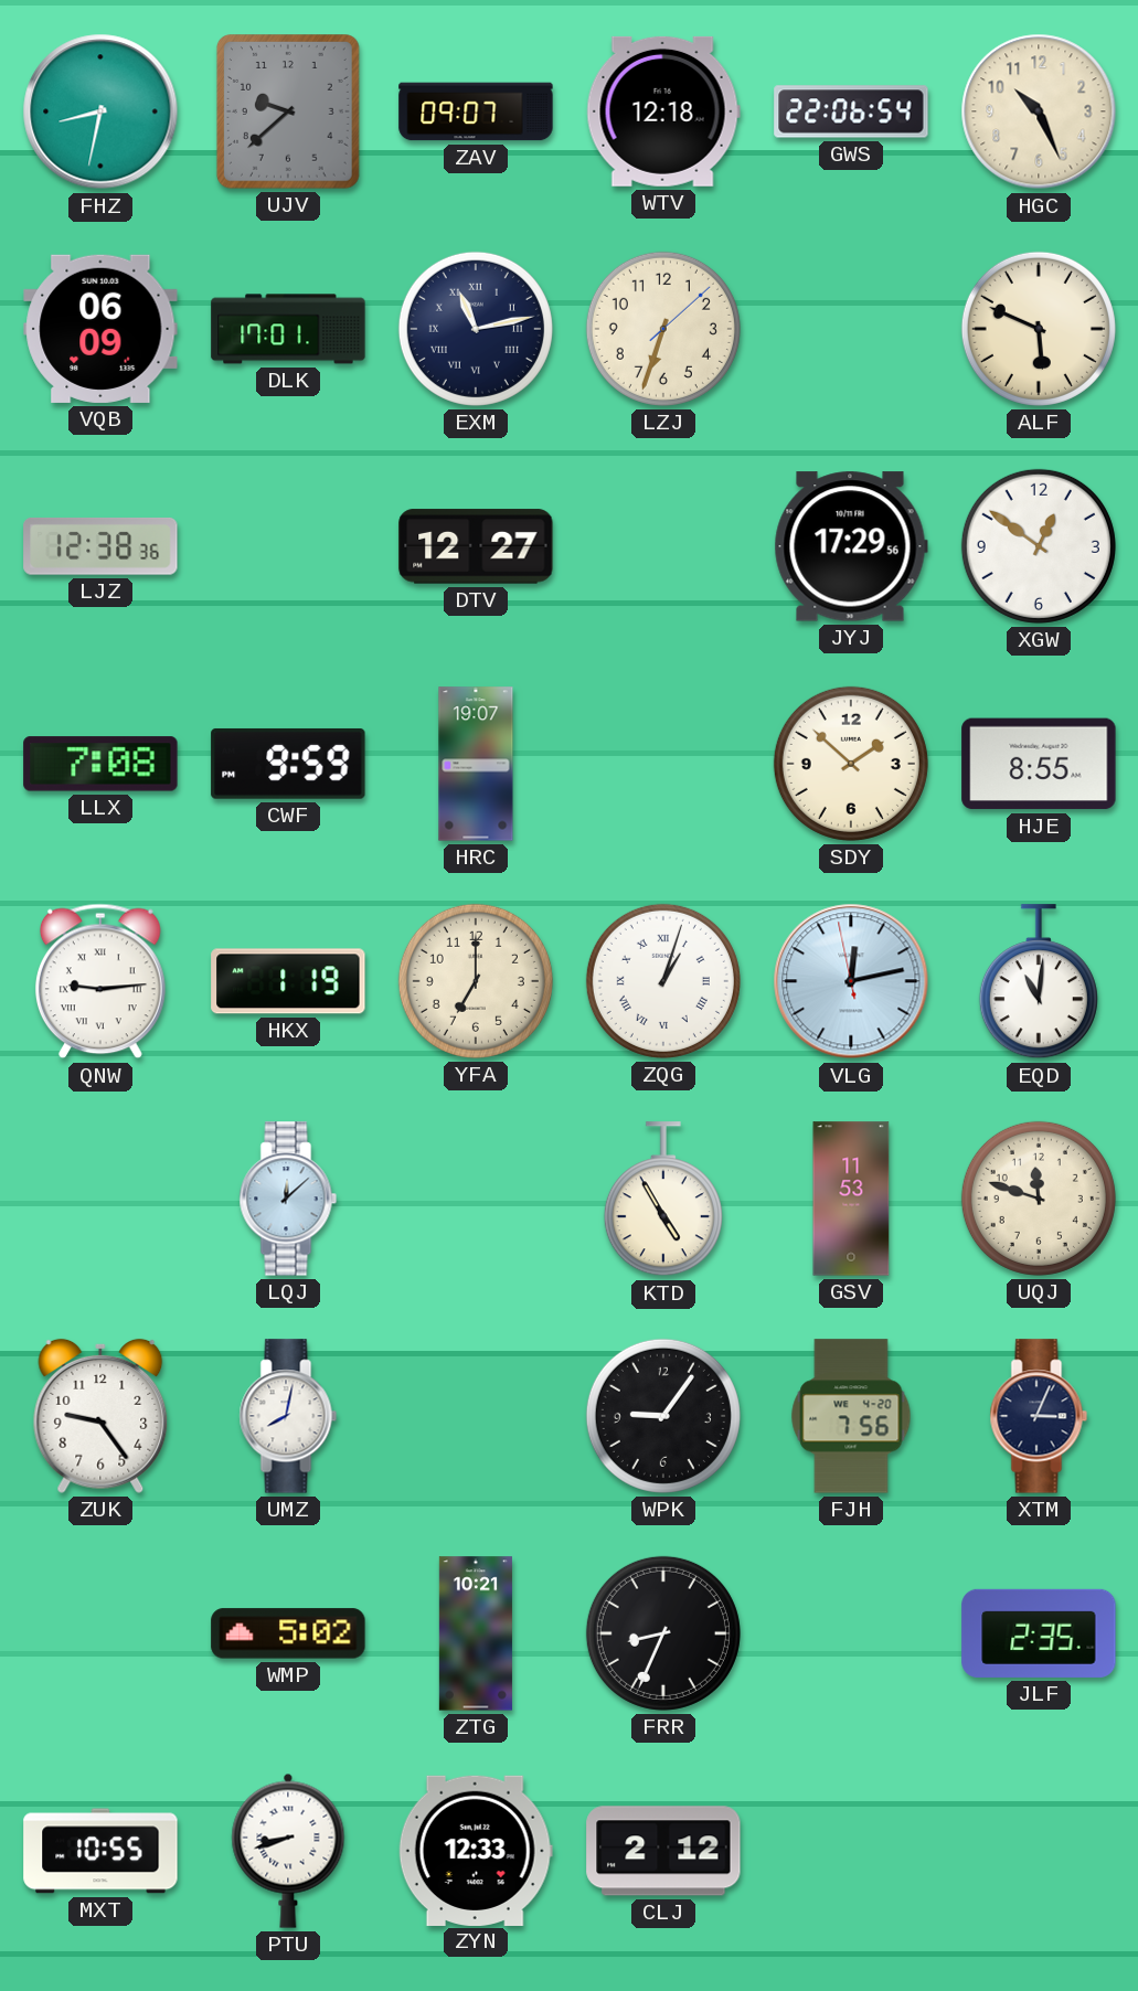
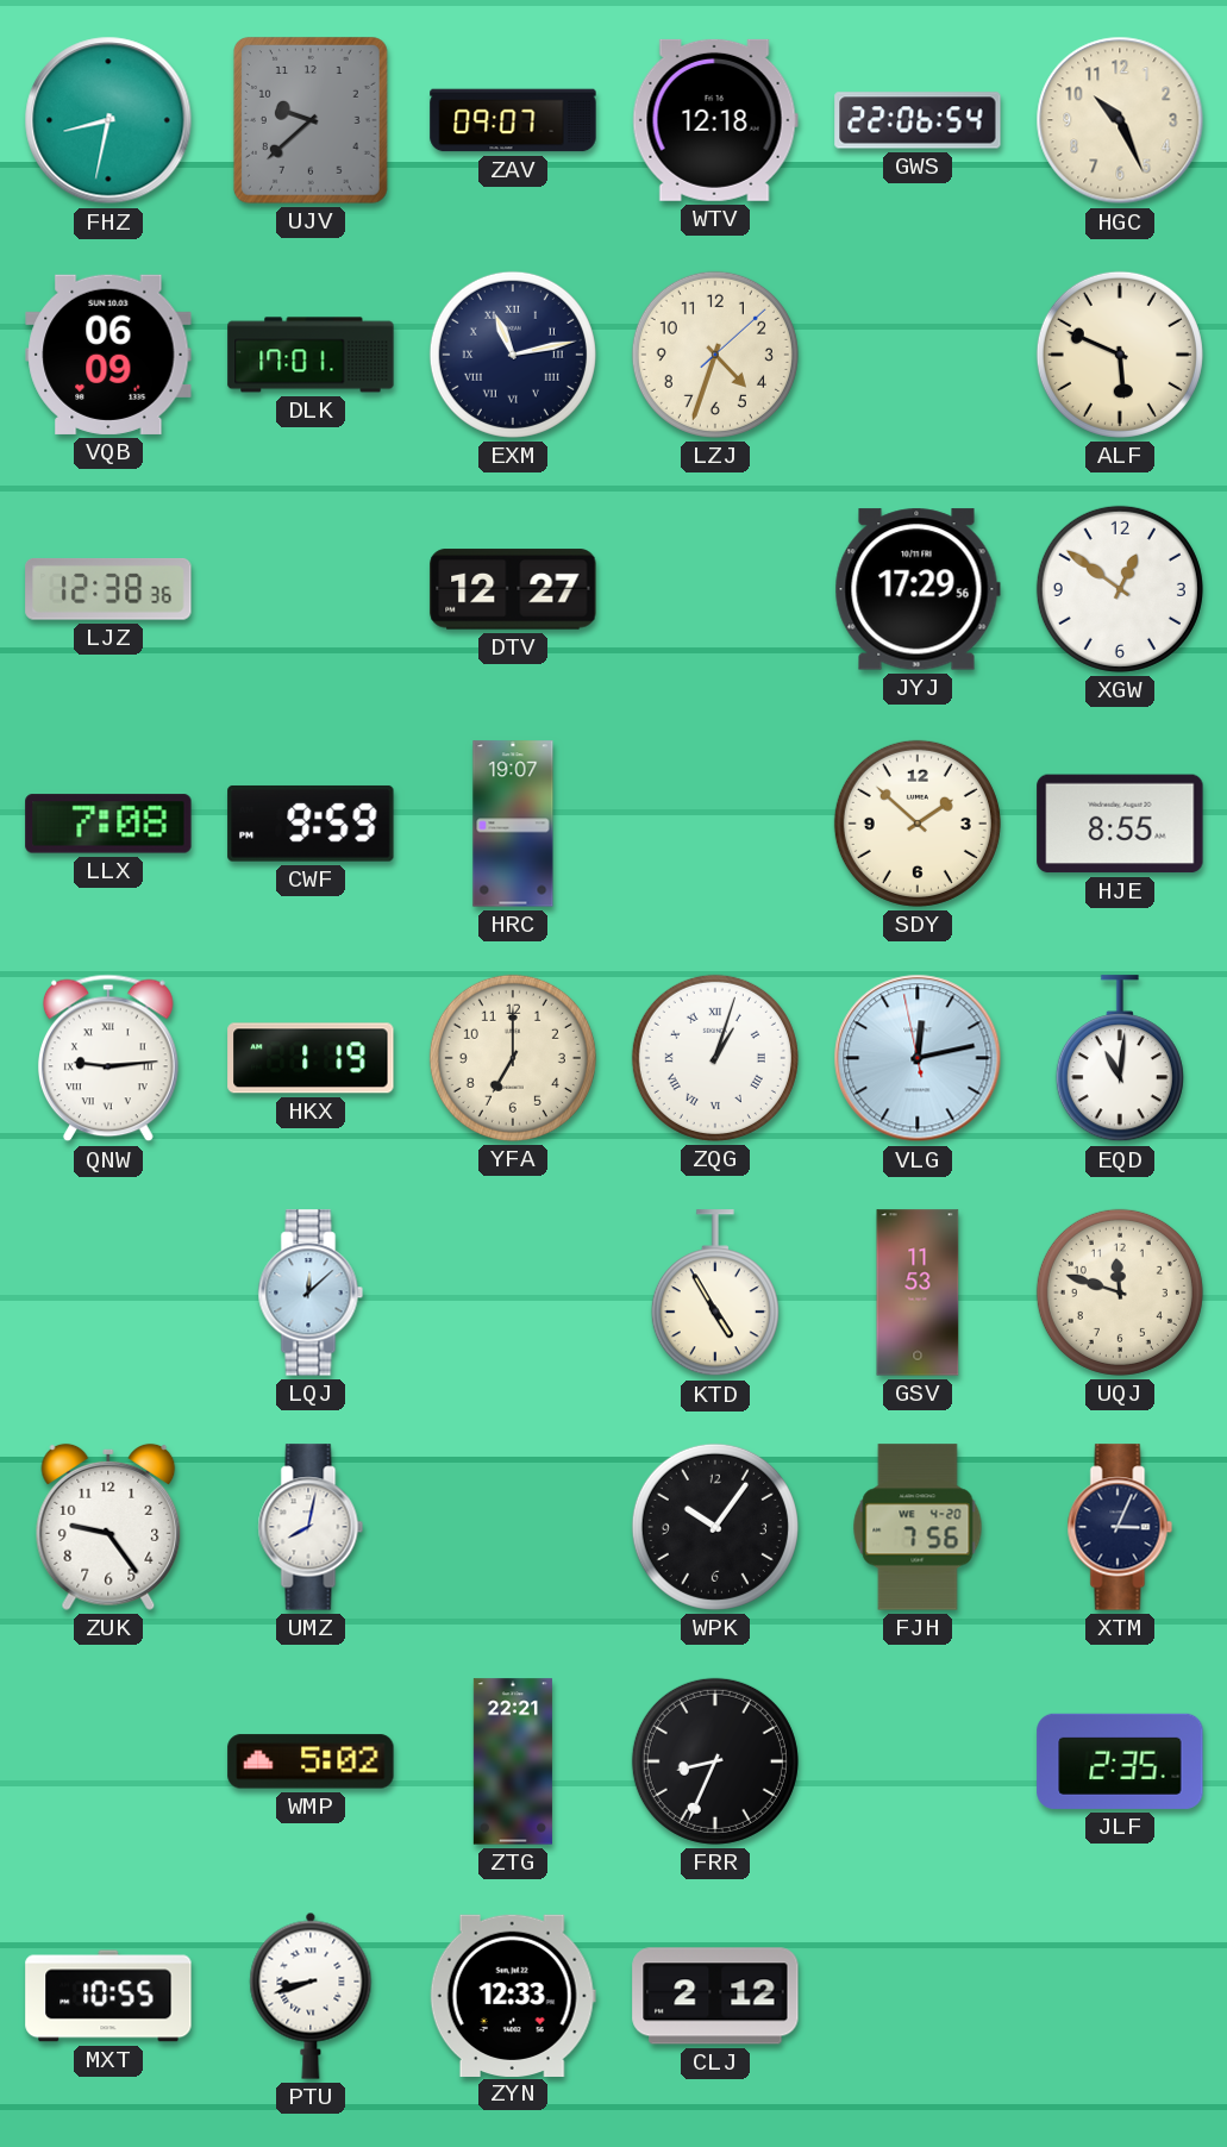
LZJ: 6:33 -> 4:33 (715, 355)
WPK: 9:06 -> 10:06 (715, 1527)
ZTG: 10:21 -> 22:21 (513, 1761)
